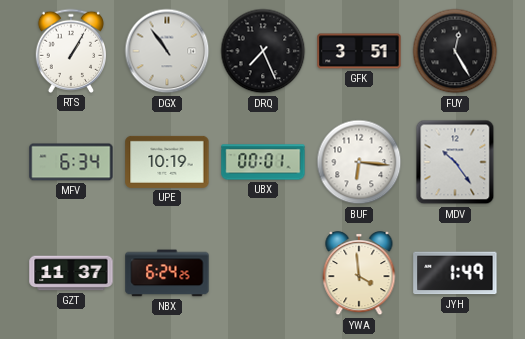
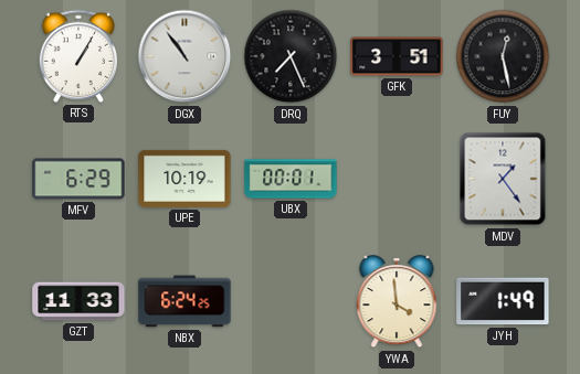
FUY: 12:25 -> 12:28 (503, 56)
MFV: 6:34 -> 6:29 (78, 179)
BUF: 6:16 -> none (359, 162)
MDV: 10:24 -> 1:24 (503, 179)
GZT: 11:37 -> 11:33 (78, 301)
